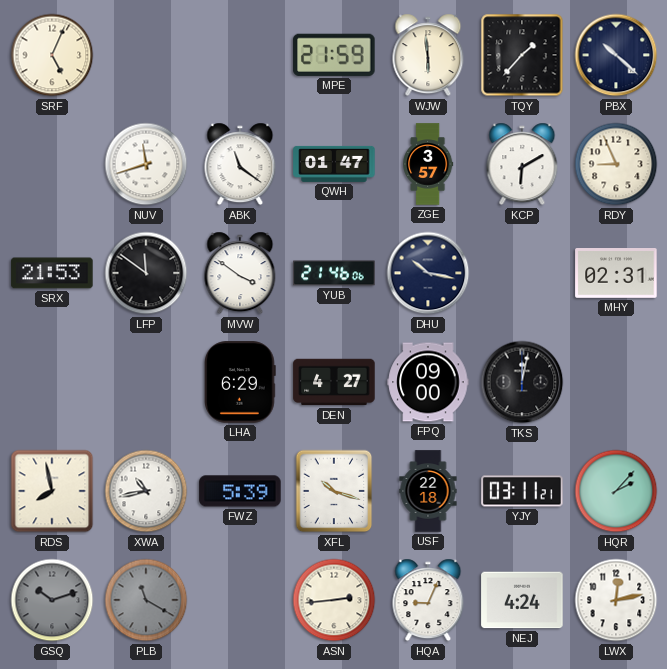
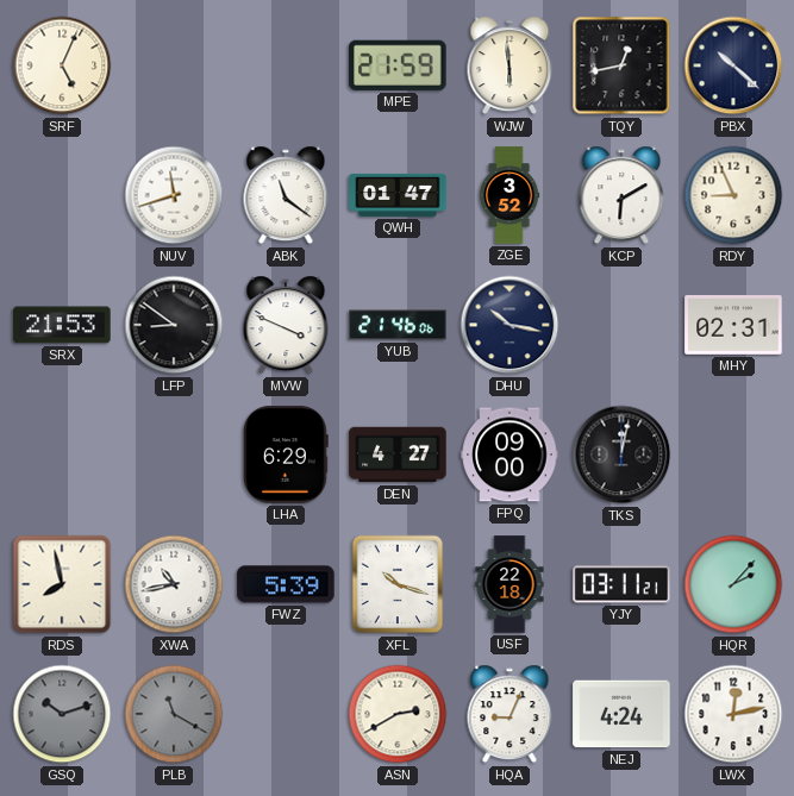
TQY: 1:37 -> 12:43 (621, 65)
ZGE: 3:57 -> 3:52 (509, 195)
LFP: 11:51 -> 8:51 (174, 325)
MVW: 3:51 -> 3:49 (286, 325)
ASN: 2:44 -> 2:40 (398, 714)
